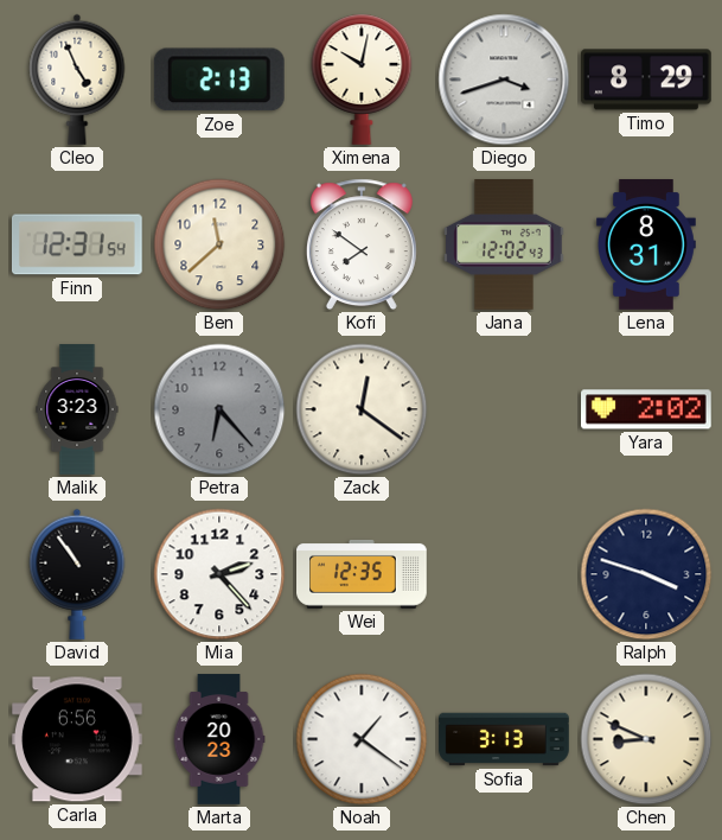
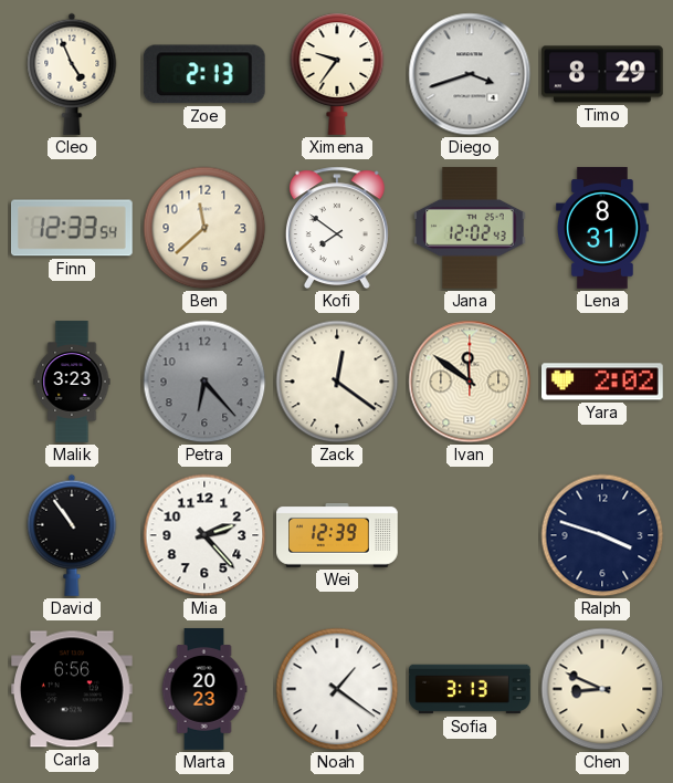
Ximena: 10:02 -> 9:36 (337, 74)
Finn: 12:31 -> 12:33 (72, 228)
Ivan: none -> 11:51 (470, 382)
Wei: 12:35 -> 12:39 (338, 535)
